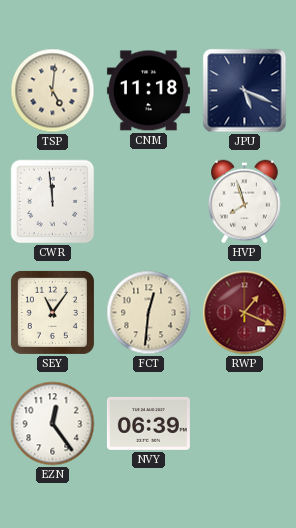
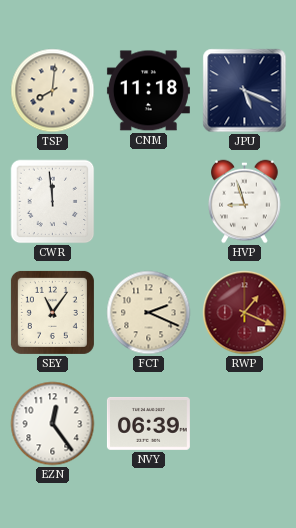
TSP: 5:01 -> 8:01 (53, 91)
HVP: 7:57 -> 8:57 (245, 202)
FCT: 12:31 -> 2:19 (149, 313)
